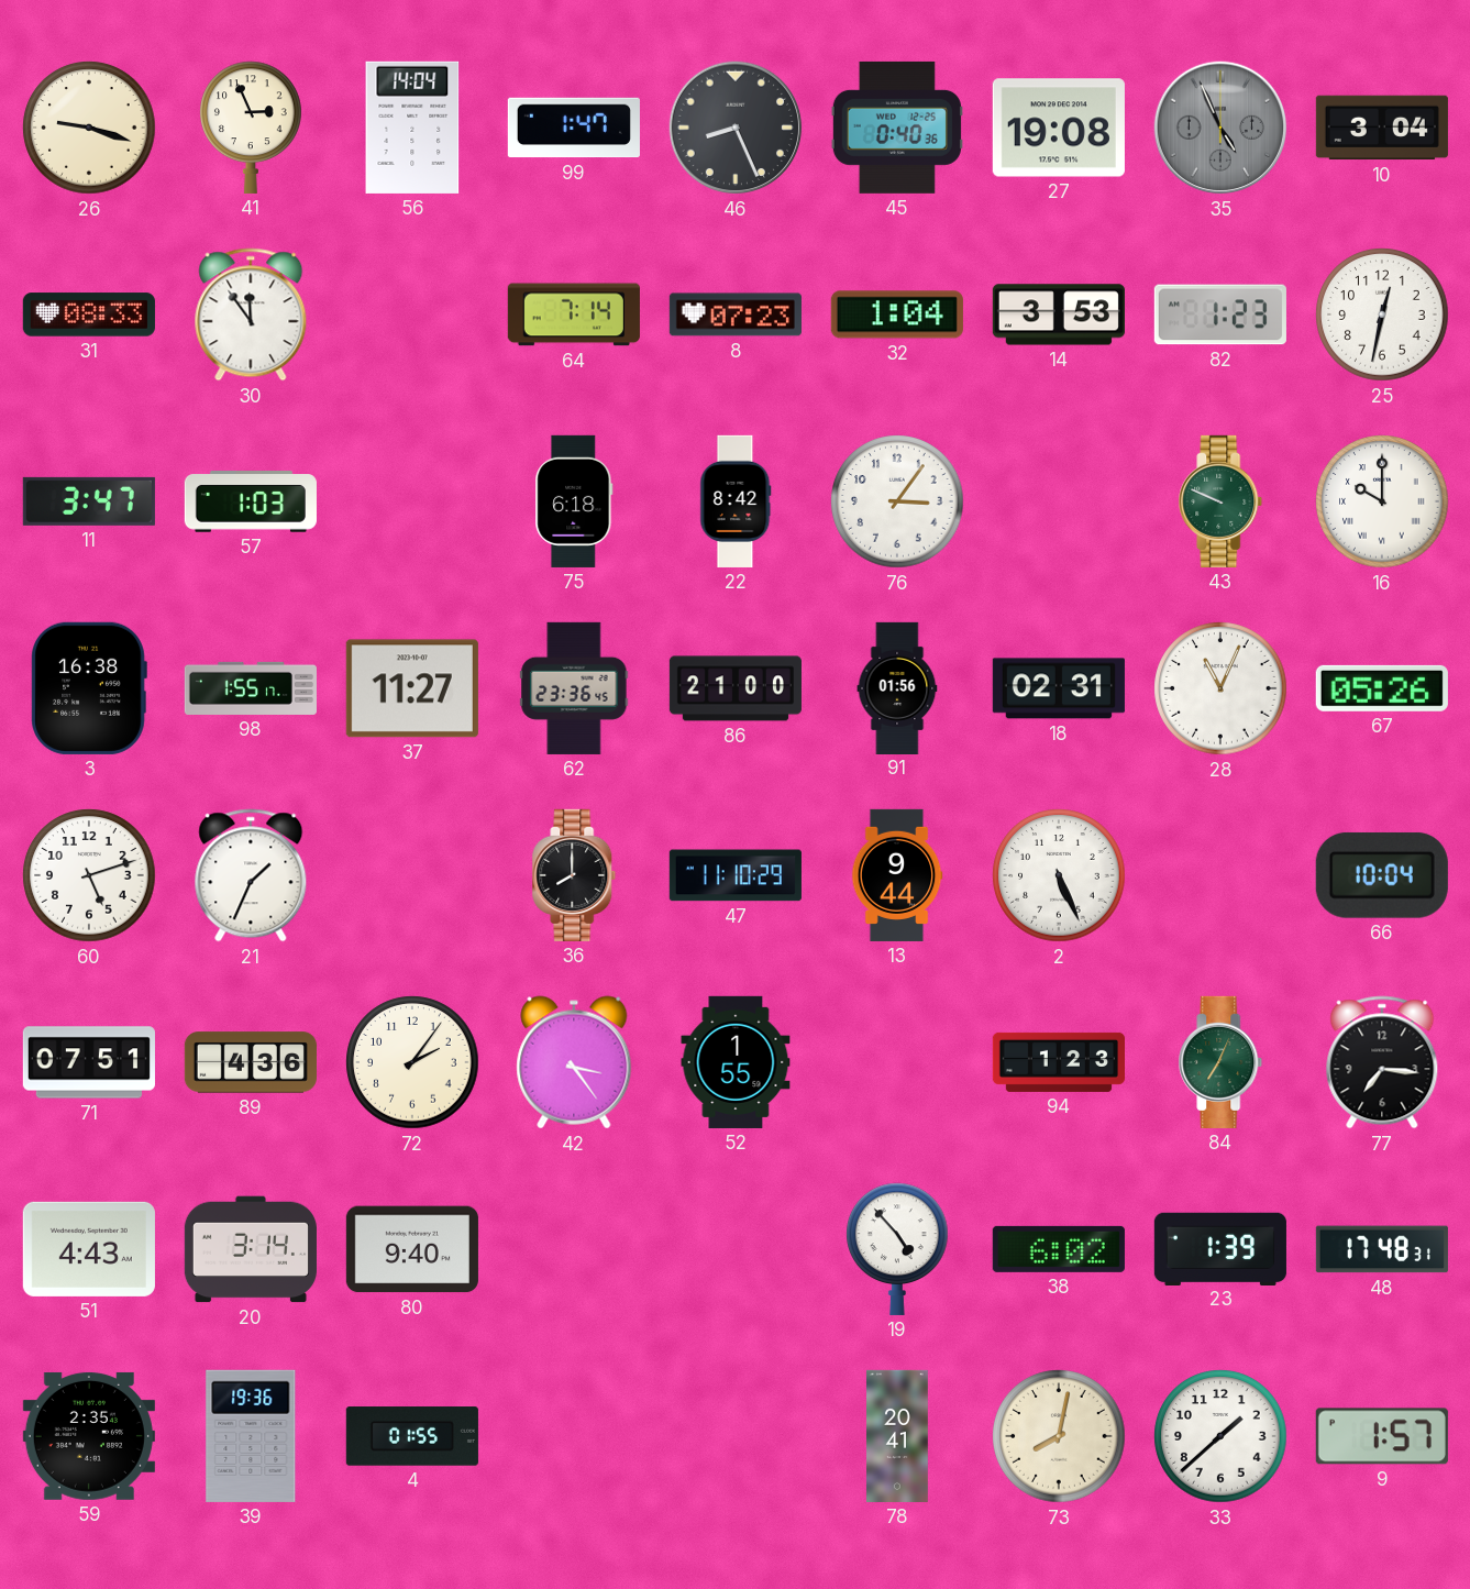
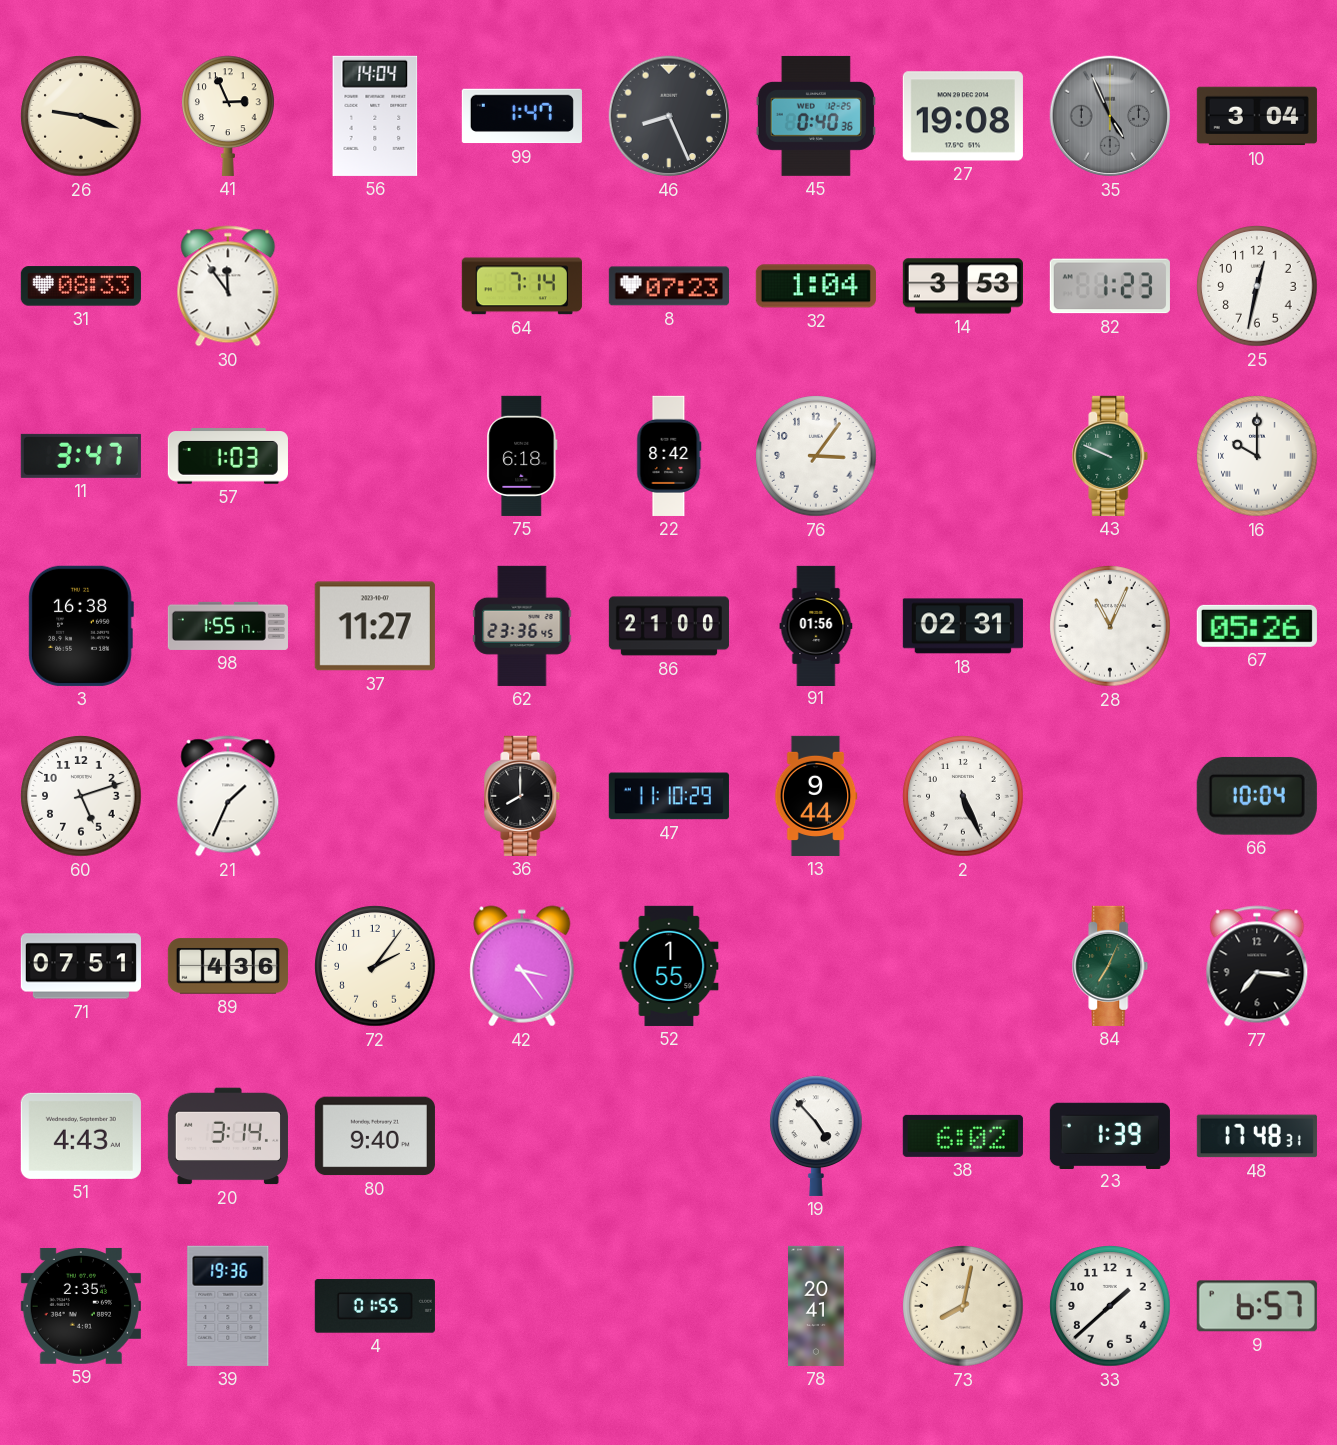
94: 1:23 -> none (1058, 1062)
9: 1:57 -> 6:57 (1257, 1306)
